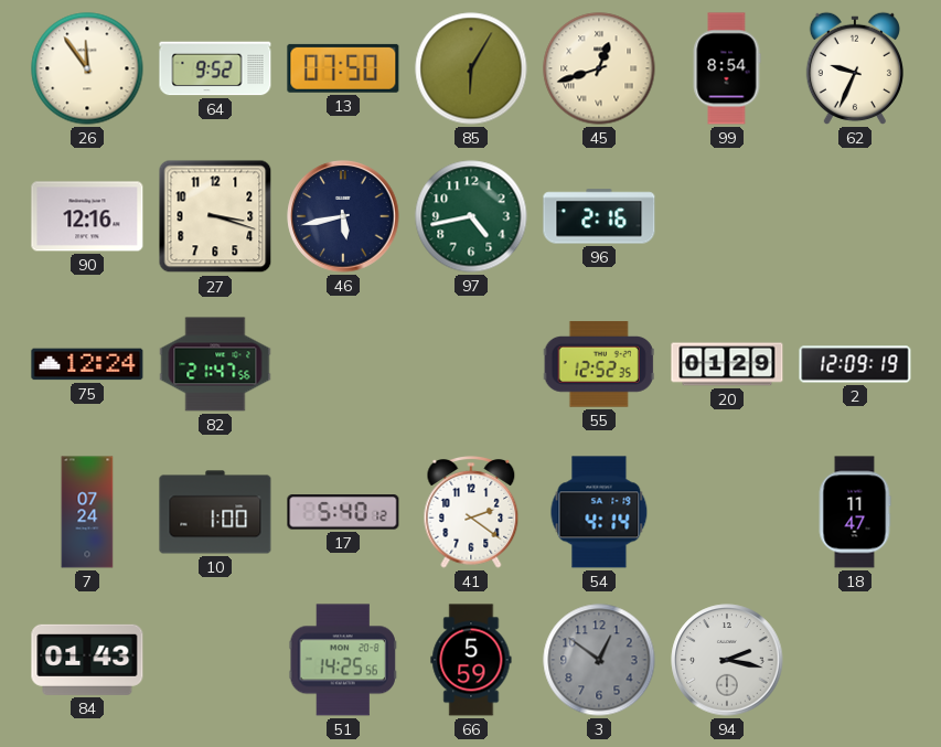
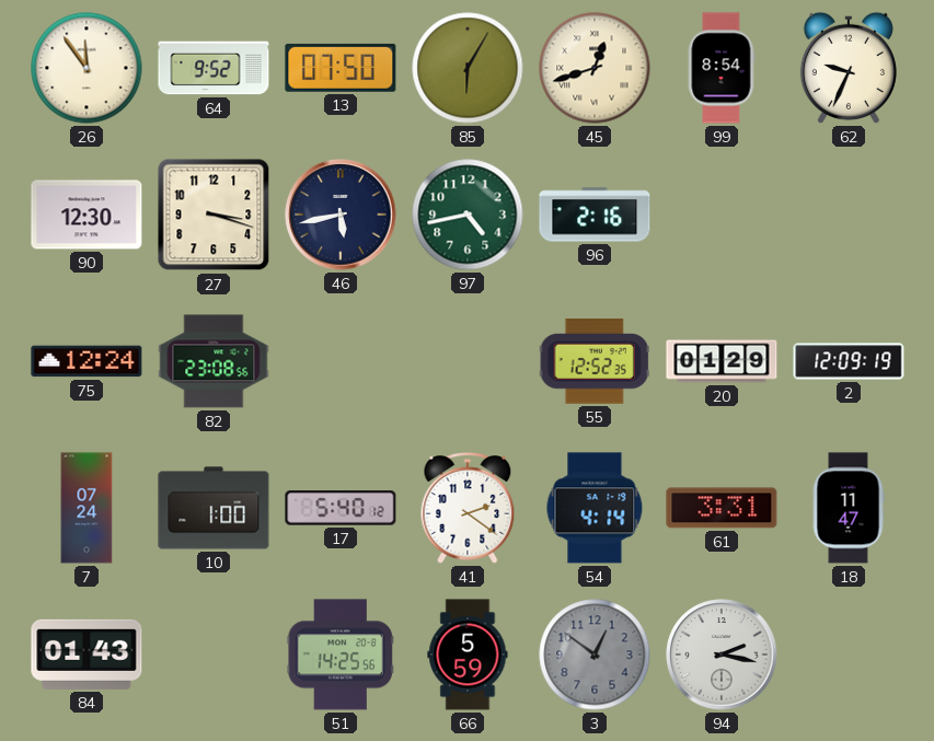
90: 12:16 -> 12:30 (87, 215)
82: 21:47 -> 23:08 (214, 361)
61: none -> 3:31 (722, 508)
